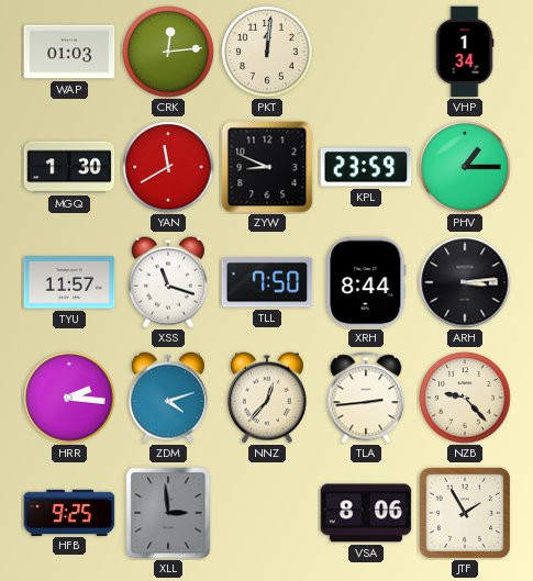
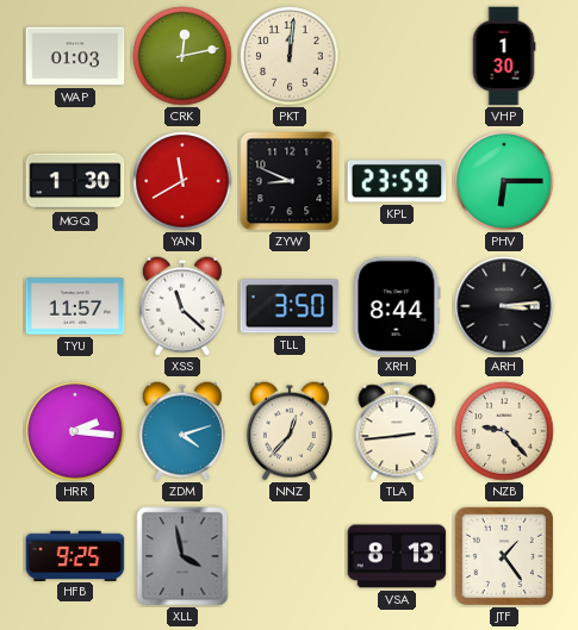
CRK: 12:14 -> 12:13 (182, 56)
VHP: 1:34 -> 1:30 (504, 56)
PHV: 1:15 -> 6:15 (504, 181)
XSS: 11:18 -> 11:22 (182, 306)
TLL: 7:50 -> 3:50 (290, 306)
XLL: 2:59 -> 3:58 (182, 556)
VSA: 8:06 -> 8:13 (397, 556)
JTF: 1:55 -> 1:24 (504, 556)
